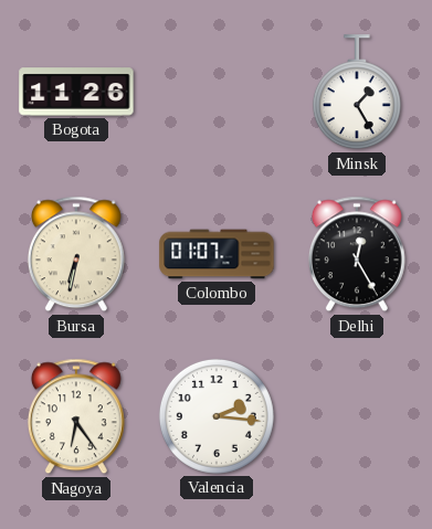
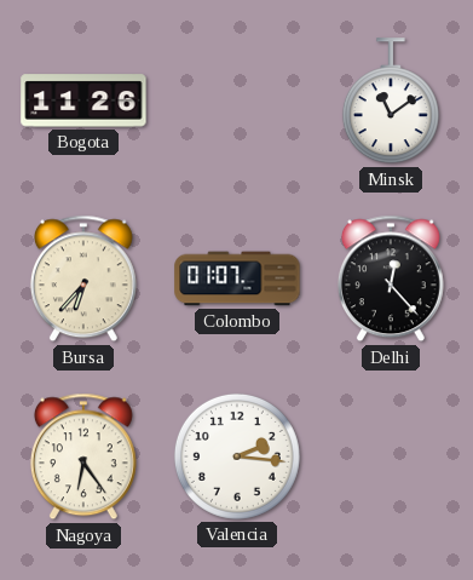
Minsk: 1:25 -> 11:09 (391, 102)
Bursa: 6:32 -> 6:37 (83, 278)
Delhi: 12:25 -> 12:23 (391, 278)
